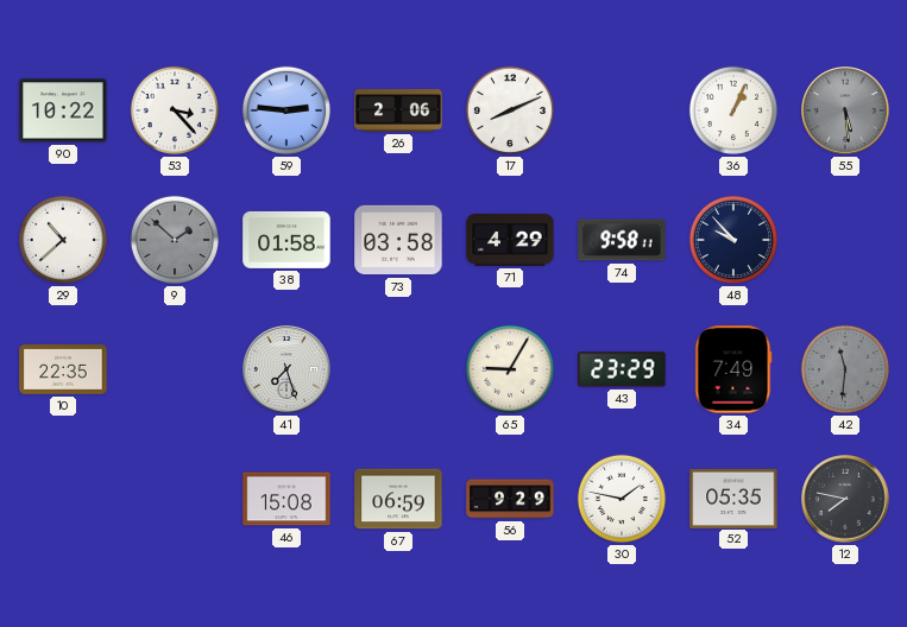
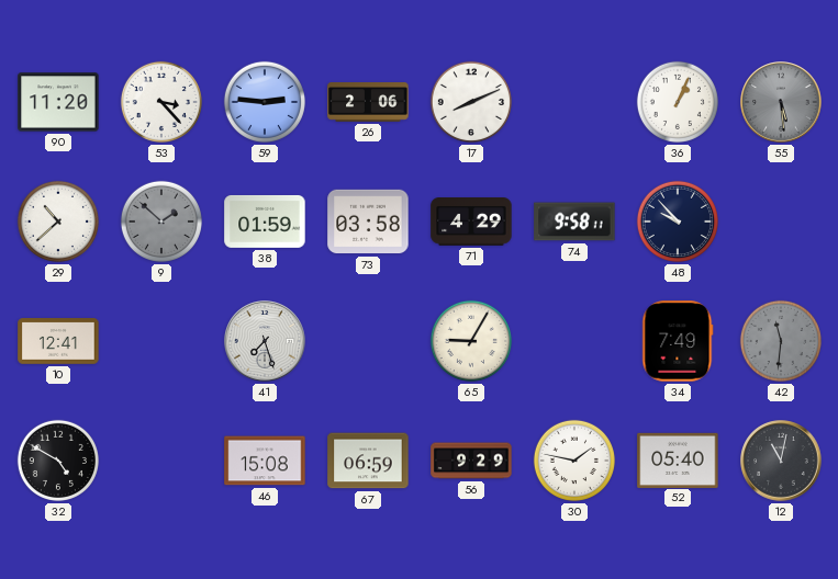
90: 10:22 -> 11:20 (58, 102)
38: 01:58 -> 01:59 (265, 222)
10: 22:35 -> 12:41 (58, 341)
43: 23:29 -> none (622, 369)
32: none -> 4:50 (58, 461)
52: 05:35 -> 05:40 (678, 459)
12: 7:47 -> 11:02 (781, 461)
